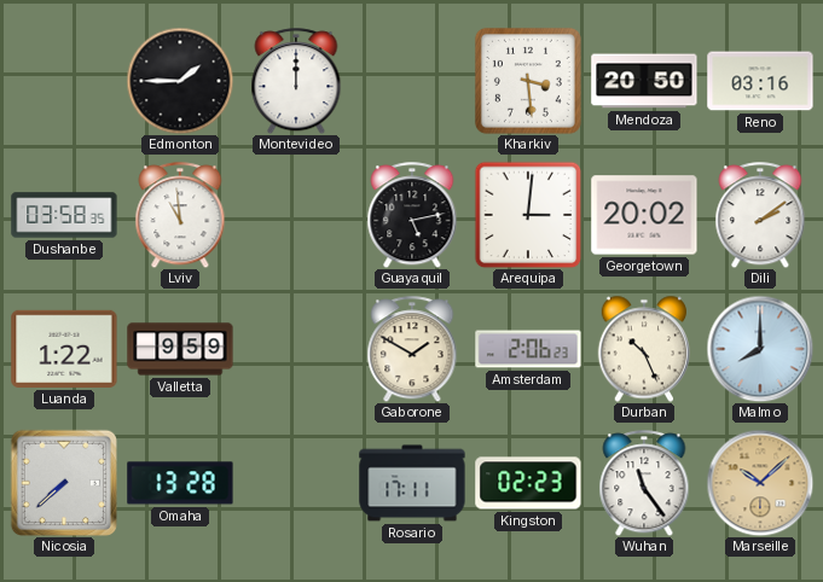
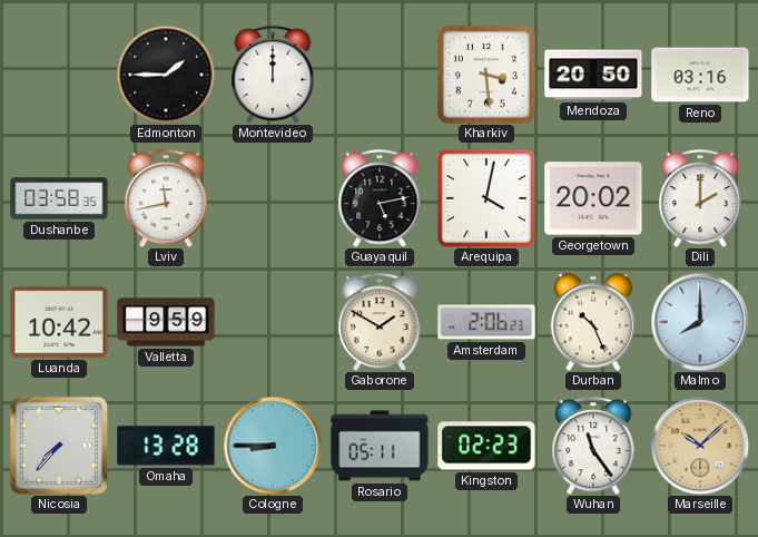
Lviv: 10:59 -> 11:43 (166, 198)
Arequipa: 3:01 -> 4:02 (486, 198)
Dili: 2:09 -> 2:00 (700, 198)
Luanda: 1:22 -> 10:42 (59, 322)
Nicosia: 7:38 -> 7:37 (58, 445)
Cologne: none -> 8:45 (273, 446)
Rosario: 17:11 -> 05:11 (380, 446)
